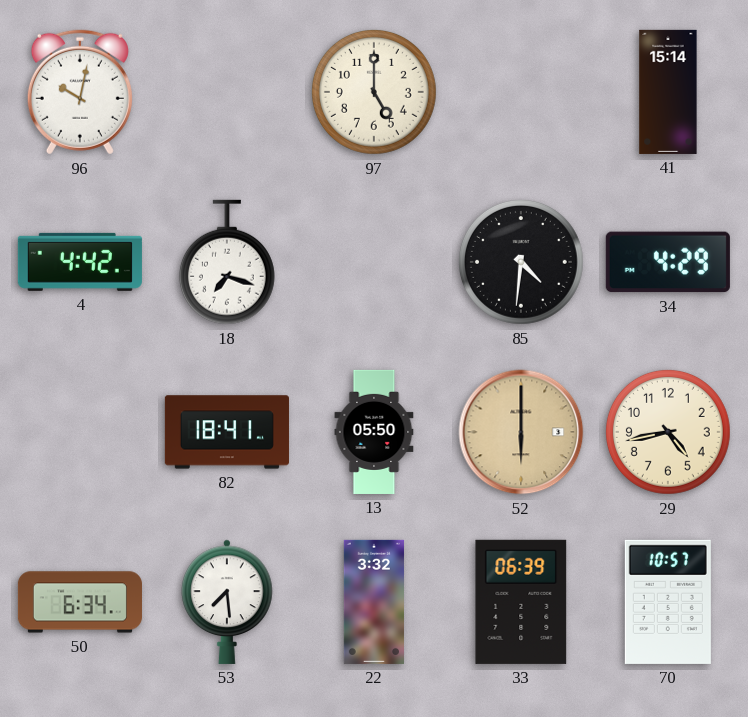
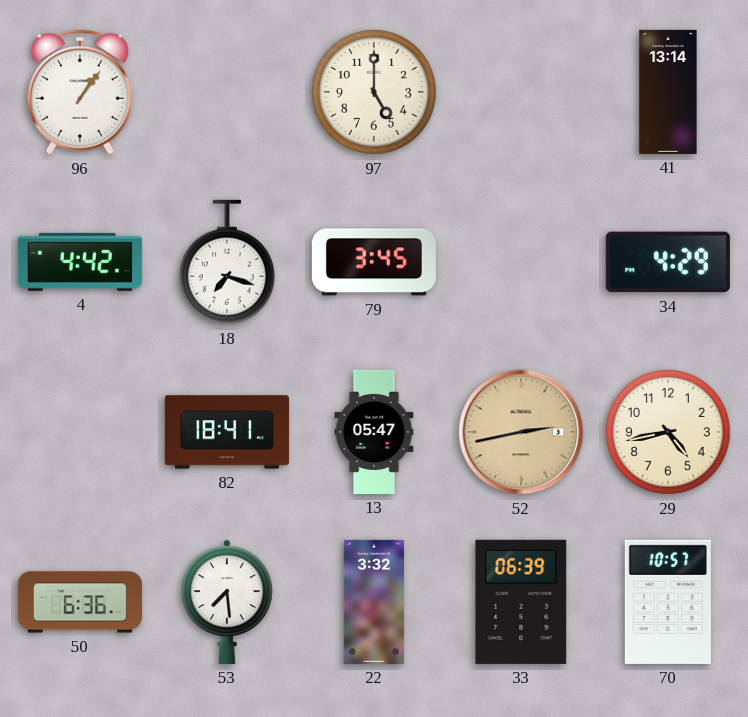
96: 10:02 -> 1:06 (80, 92)
41: 15:14 -> 13:14 (668, 92)
79: none -> 3:45 (374, 262)
85: 4:31 -> none (521, 262)
13: 05:50 -> 05:47 (374, 432)
52: 6:00 -> 2:43 (521, 432)
50: 6:34 -> 6:36 (80, 602)
